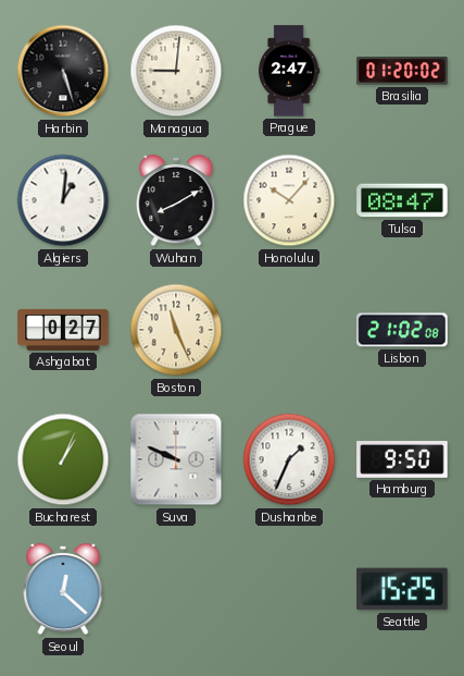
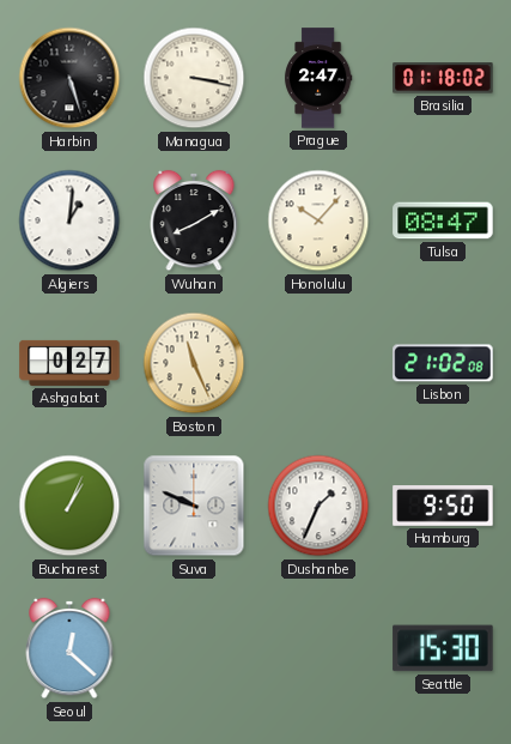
Managua: 9:01 -> 3:17 (194, 78)
Brasilia: 01:20 -> 01:18 (443, 78)
Seattle: 15:25 -> 15:30 (443, 648)
